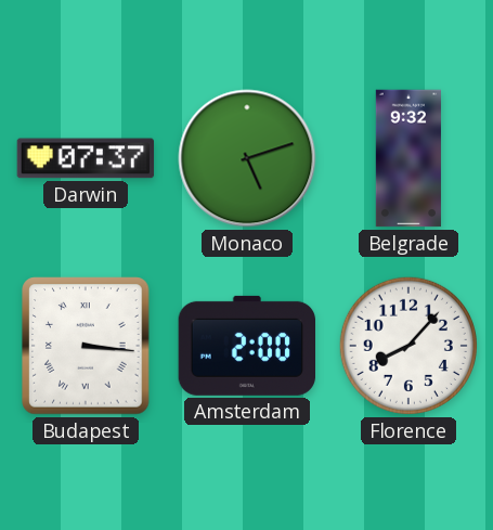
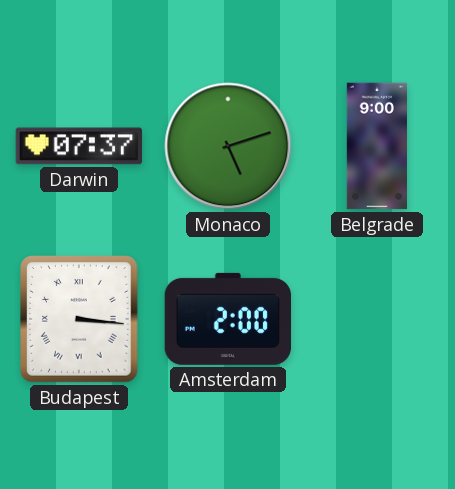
Belgrade: 9:32 -> 9:00 (376, 146)
Florence: 8:07 -> none (408, 346)
